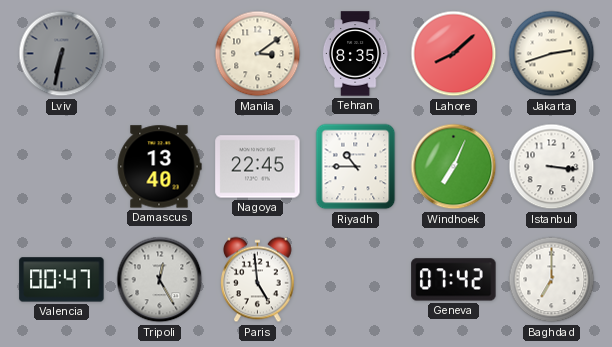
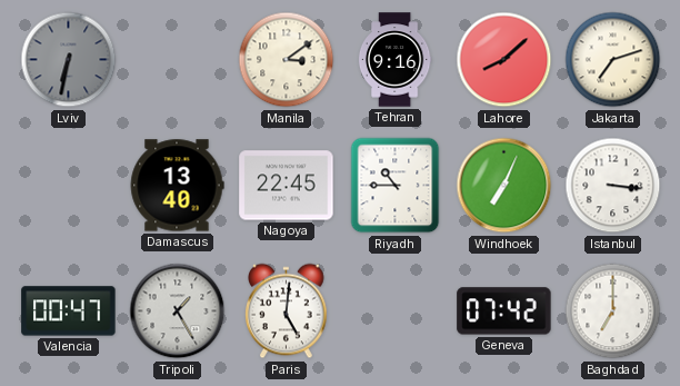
Tehran: 8:35 -> 9:16 (394, 60)
Jakarta: 2:42 -> 7:12 (613, 60)
Tripoli: 12:25 -> 1:25 (178, 311)
Paris: 4:59 -> 5:01 (287, 311)
